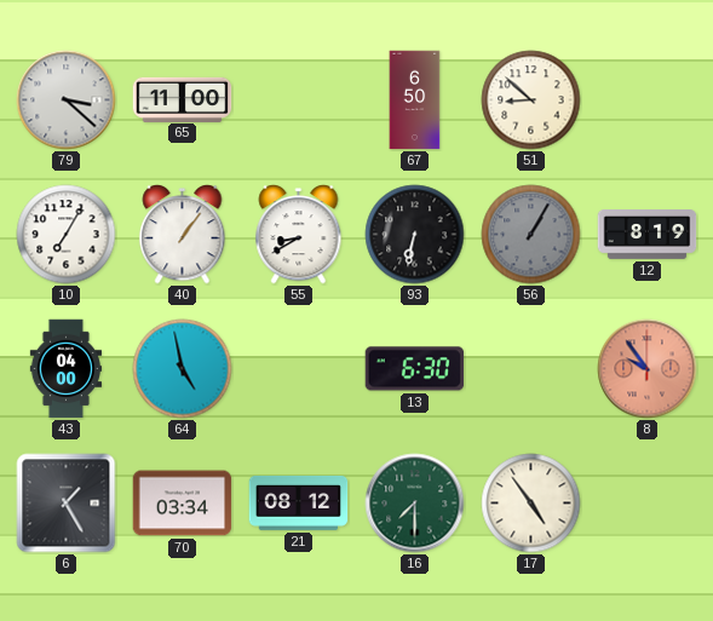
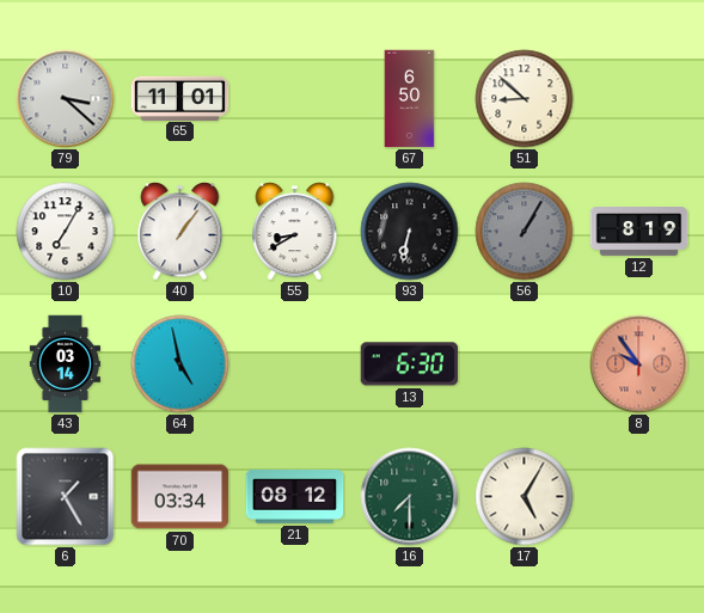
65: 11:00 -> 11:01 (180, 98)
43: 04:00 -> 03:14 (65, 364)
17: 4:54 -> 5:05 (525, 497)
